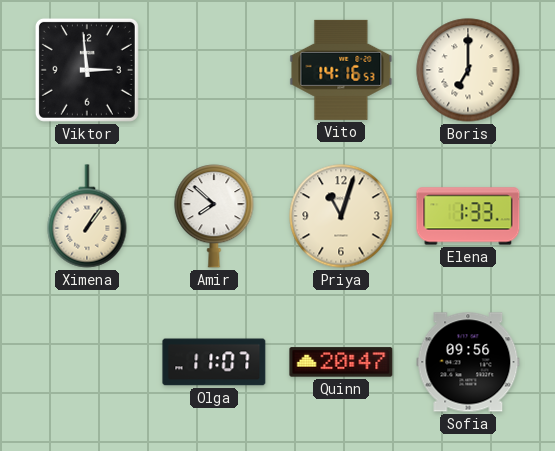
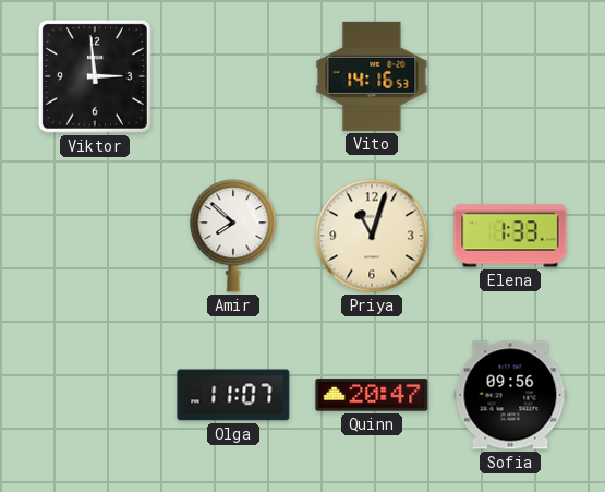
Boris: 7:00 -> none (468, 70)
Ximena: 1:06 -> none (87, 216)
